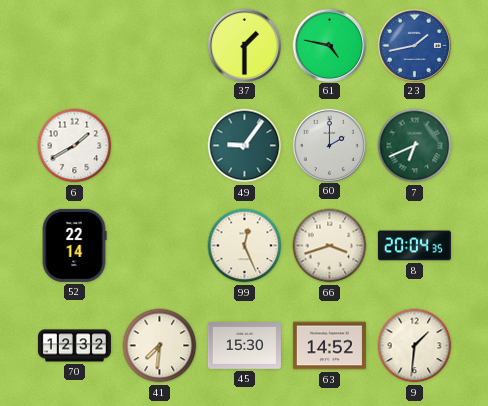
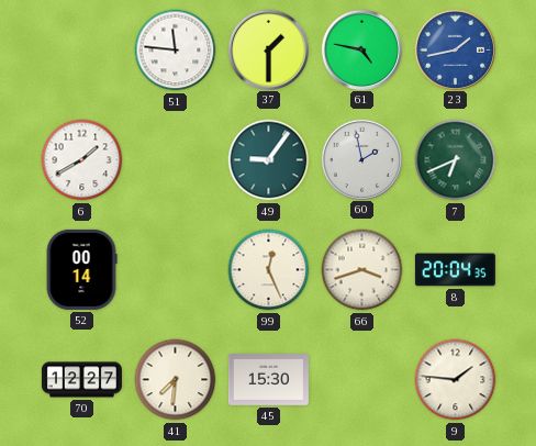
51: none -> 11:46 (176, 51)
60: 2:00 -> 1:58 (361, 159)
52: 22:14 -> 00:14 (81, 269)
70: 12:32 -> 12:27 (81, 380)
63: 14:52 -> none (329, 346)
9: 1:31 -> 1:46 (456, 380)
